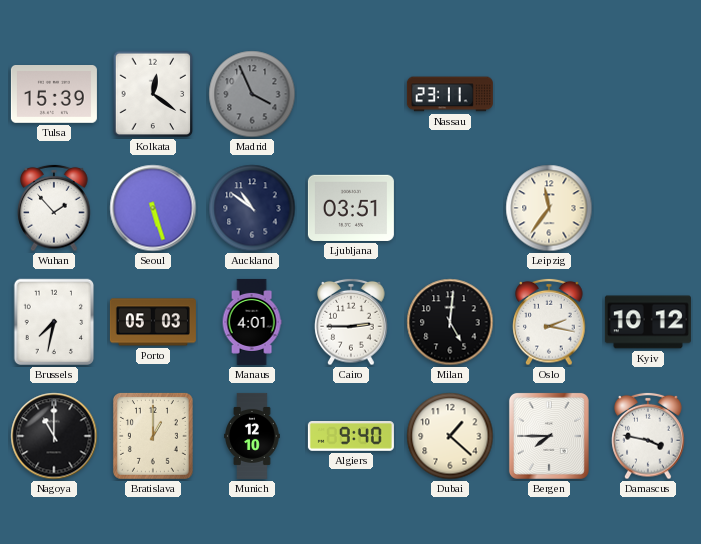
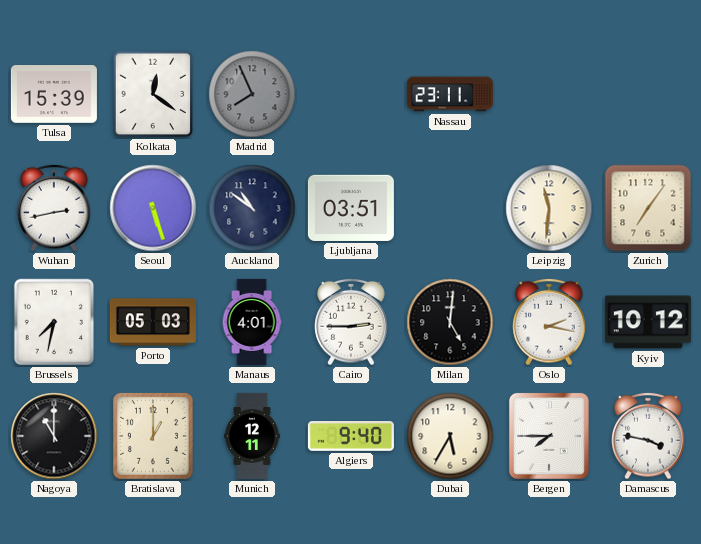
Madrid: 3:56 -> 7:56 (252, 94)
Wuhan: 1:53 -> 2:43 (54, 208)
Leipzig: 11:36 -> 11:31 (549, 208)
Zurich: none -> 7:06 (648, 208)
Munich: 12:10 -> 12:11 (252, 436)
Dubai: 1:22 -> 5:35 (450, 436)
